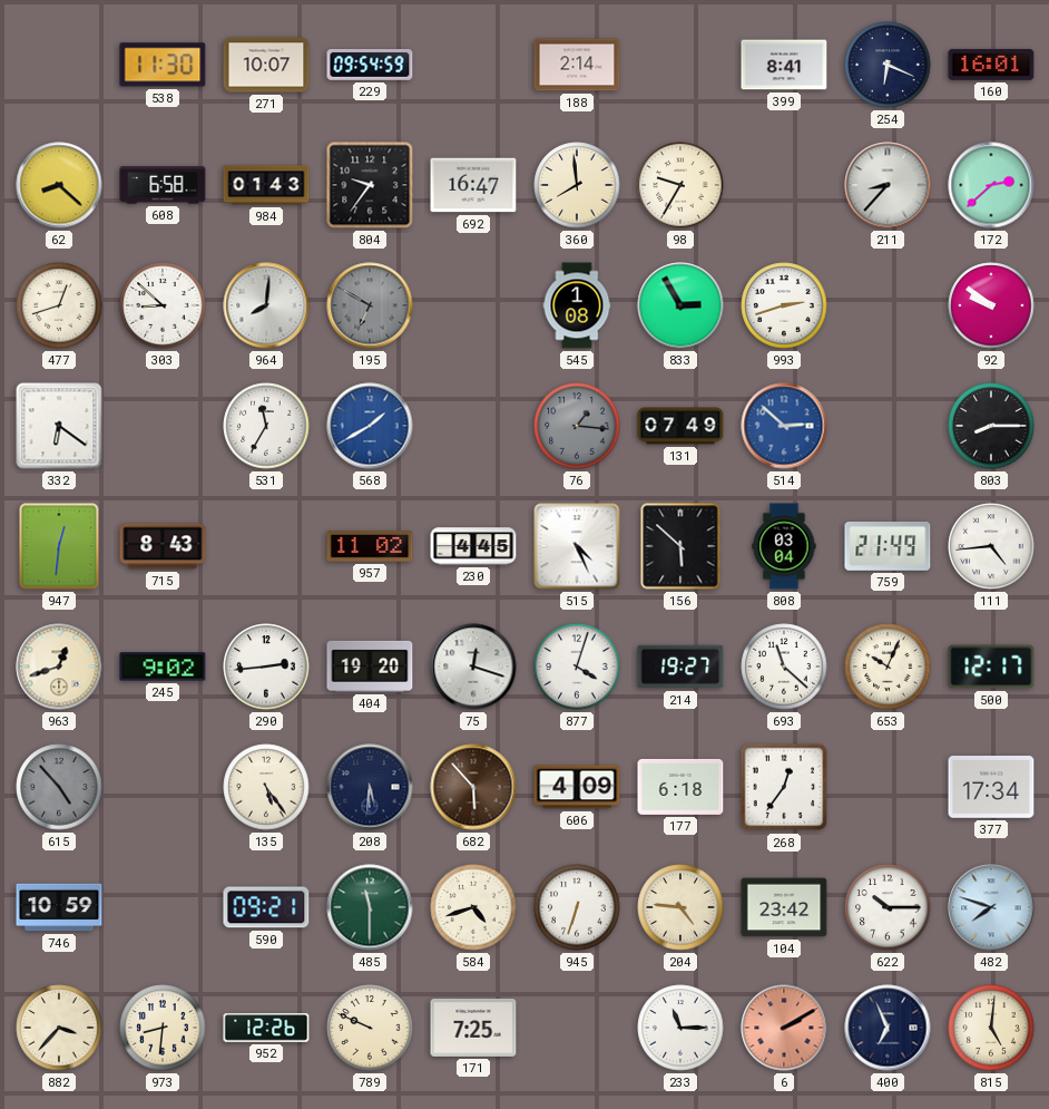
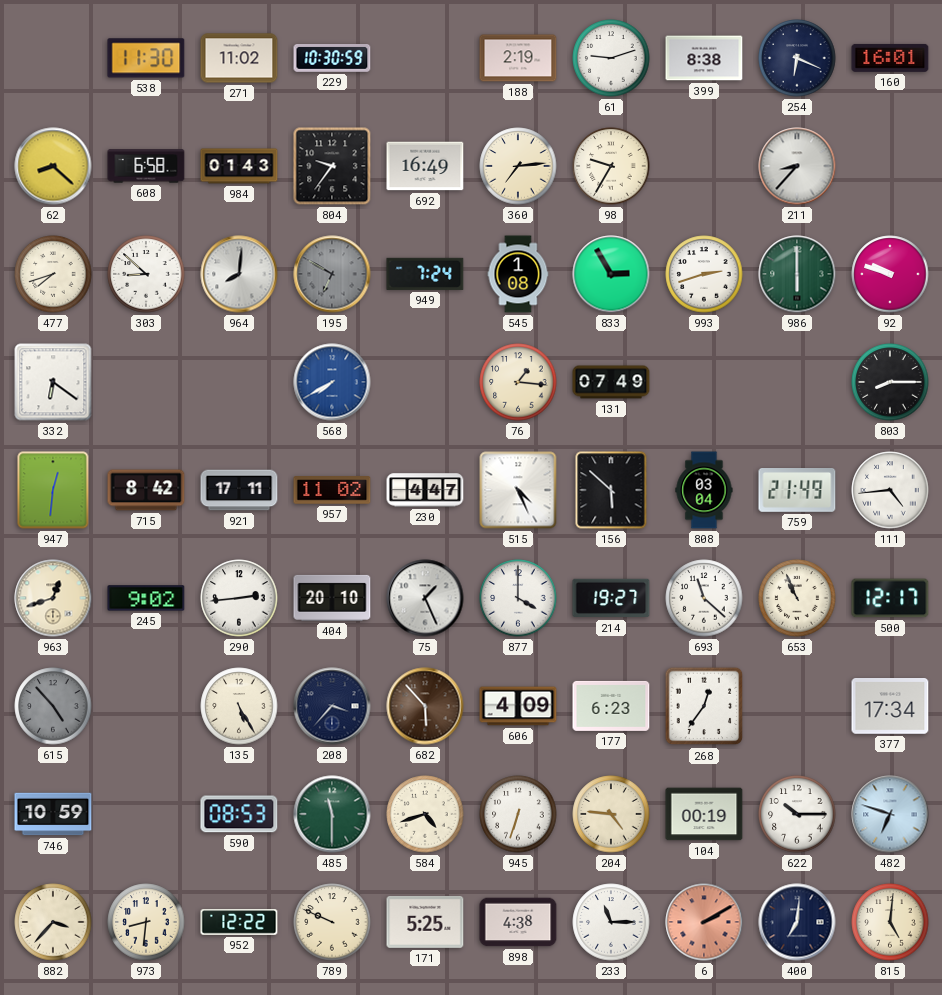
271: 10:07 -> 11:02 (239, 58)
229: 09:54 -> 10:30 (332, 59)
188: 2:14 -> 2:19 (518, 58)
61: none -> 9:12 (611, 58)
399: 8:41 -> 8:38 (704, 58)
692: 16:47 -> 16:49 (425, 166)
360: 7:59 -> 7:14 (518, 166)
172: 2:38 -> none (991, 185)
477: 12:42 -> 7:42 (53, 274)
949: none -> 7:24 (425, 274)
986: none -> 6:00 (797, 274)
92: 9:51 -> 9:48 (890, 274)
531: 11:35 -> none (266, 426)
568: 1:40 -> 7:40 (332, 382)
76 dial: grey -> cream (518, 382)
514: 2:52 -> none (784, 426)
715: 8:43 -> 8:42 (146, 490)
921: none -> 17:11 (239, 490)
230: 4:45 -> 4:47 (425, 490)
404: 19:20 -> 20:10 (332, 598)
75: 12:18 -> 1:26 (425, 598)
877: 4:03 -> 4:00 (518, 598)
653: 10:04 -> 10:56 (797, 598)
135: 5:24 -> 5:25 (239, 706)
208: 5:31 -> 3:37 (332, 706)
177: 6:18 -> 6:23 (611, 706)
590: 09:21 -> 08:53 (239, 814)
104: 23:42 -> 00:19 (704, 814)
482: 7:48 -> 6:48 (890, 814)
952: 12:26 -> 12:22 (239, 922)
171: 7:25 -> 5:25 (425, 922)
898: none -> 4:38 (518, 922)
400: 6:56 -> 7:01 (797, 922)
